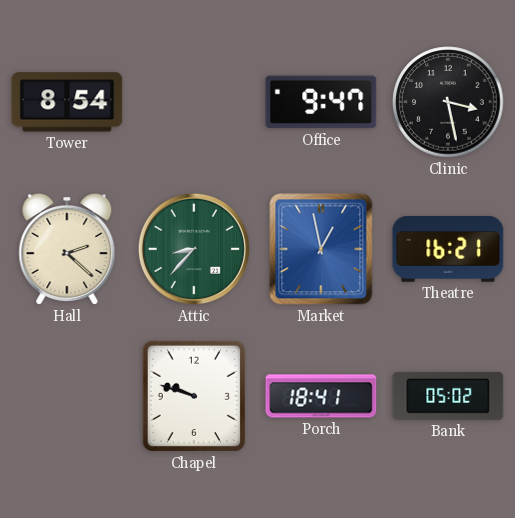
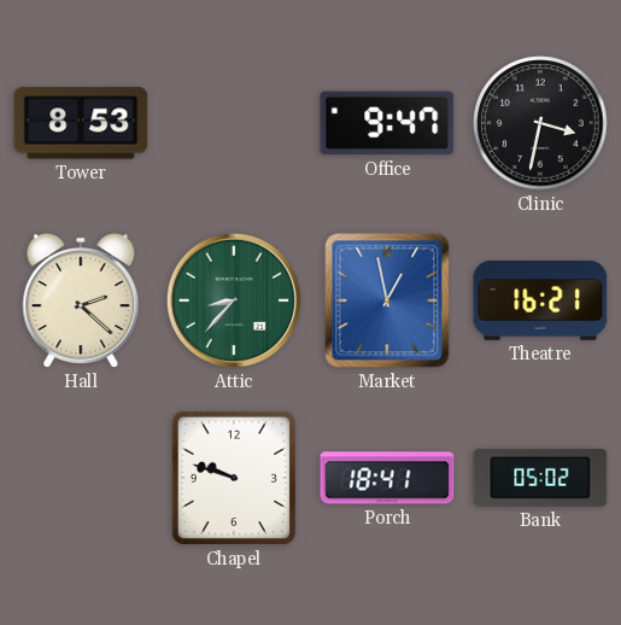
Tower: 8:54 -> 8:53 (81, 123)
Clinic: 3:28 -> 3:32 (540, 123)
